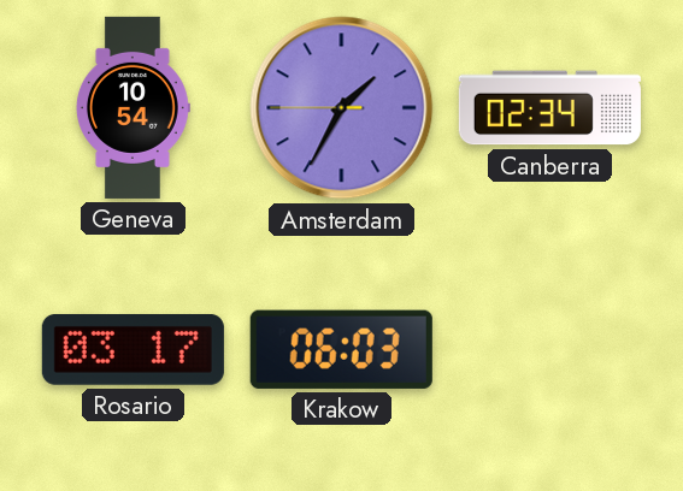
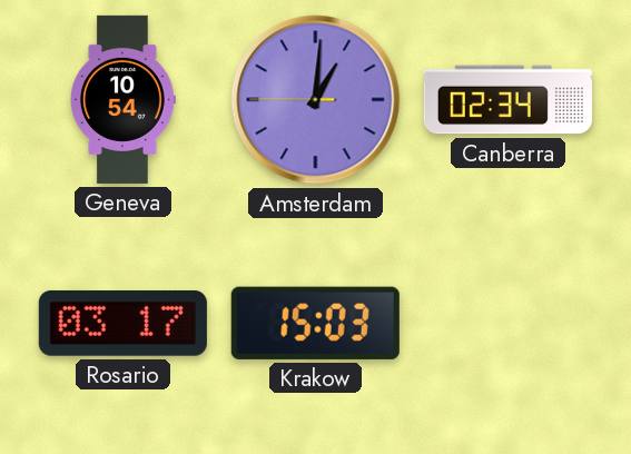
Amsterdam: 1:34 -> 1:00 (316, 100)
Krakow: 06:03 -> 15:03 (315, 323)
